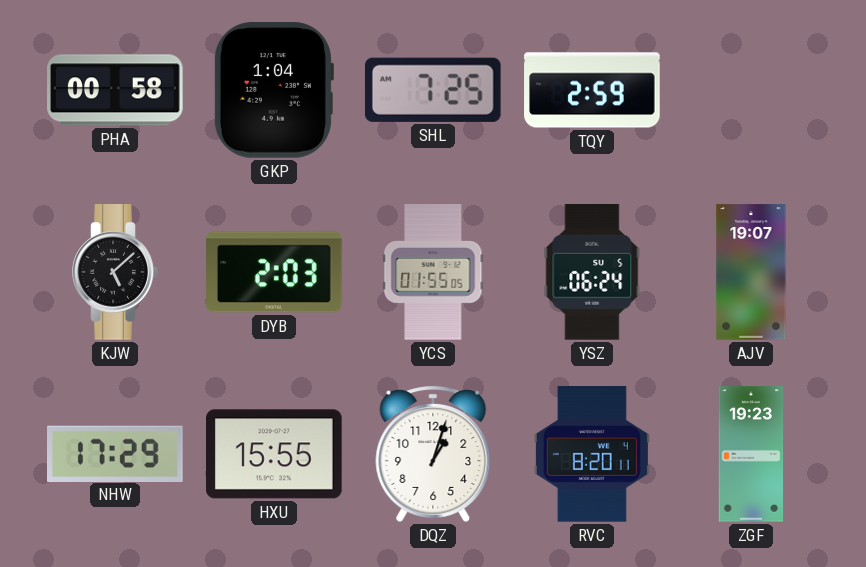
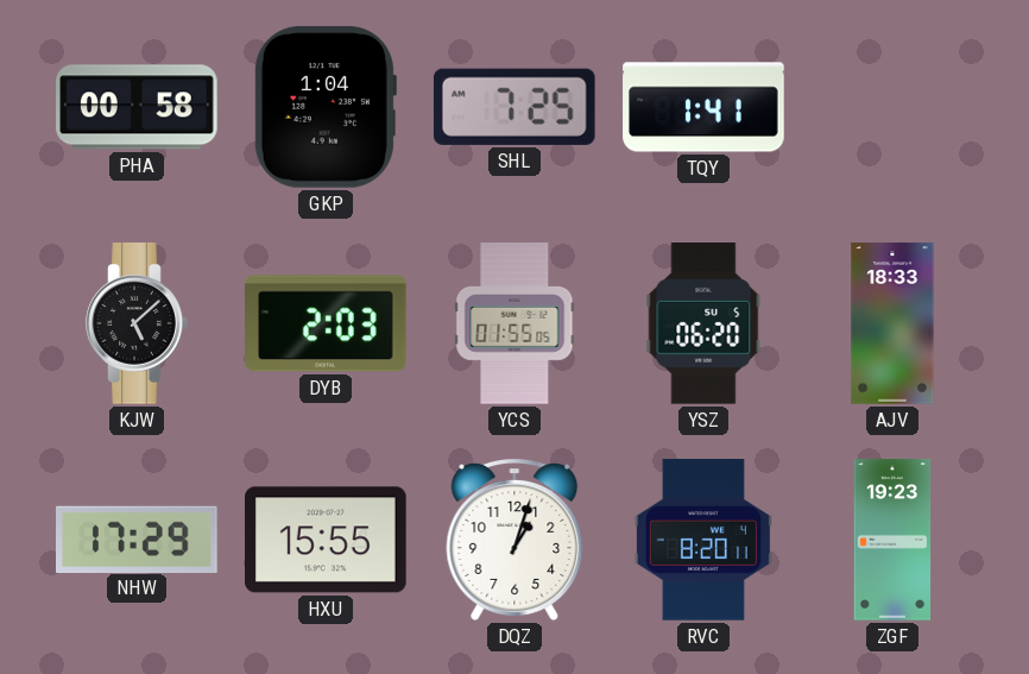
TQY: 2:59 -> 1:41 (703, 107)
YSZ: 06:24 -> 06:20 (703, 325)
AJV: 19:07 -> 18:33 (892, 323)
